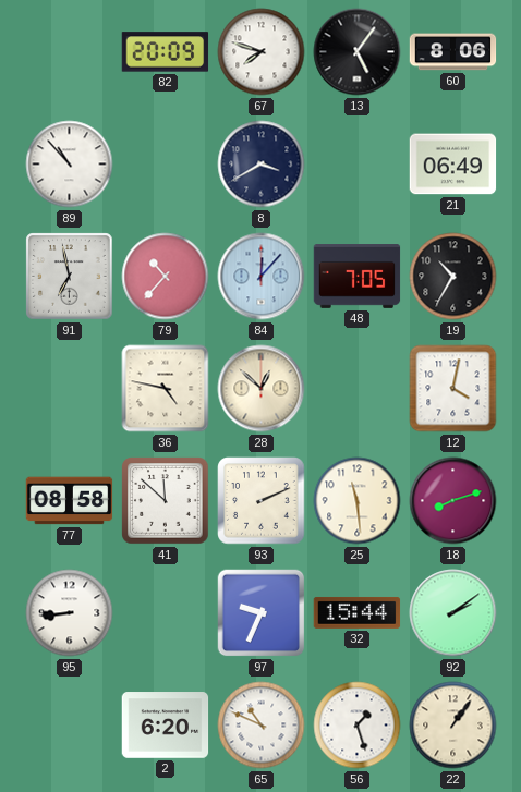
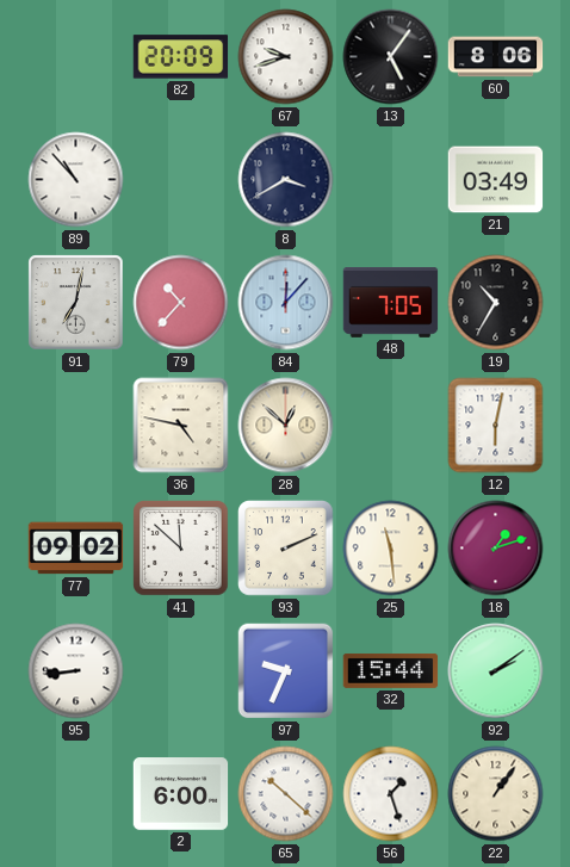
67: 7:48 -> 9:42 (286, 57)
21: 06:49 -> 03:49 (496, 180)
91: 6:58 -> 7:02 (76, 303)
12: 4:02 -> 6:02 (496, 426)
77: 08:58 -> 09:02 (76, 549)
18: 8:12 -> 1:12 (496, 549)
2: 6:20 -> 6:00 (181, 794)
65: 10:49 -> 10:22 (286, 794)
